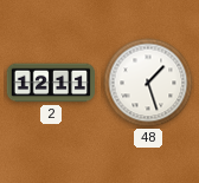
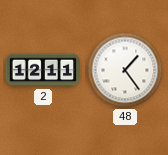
48: 1:27 -> 1:24 (125, 70)
